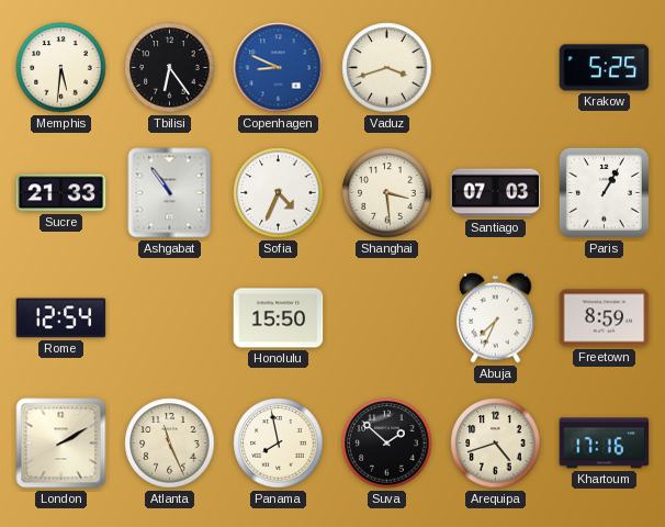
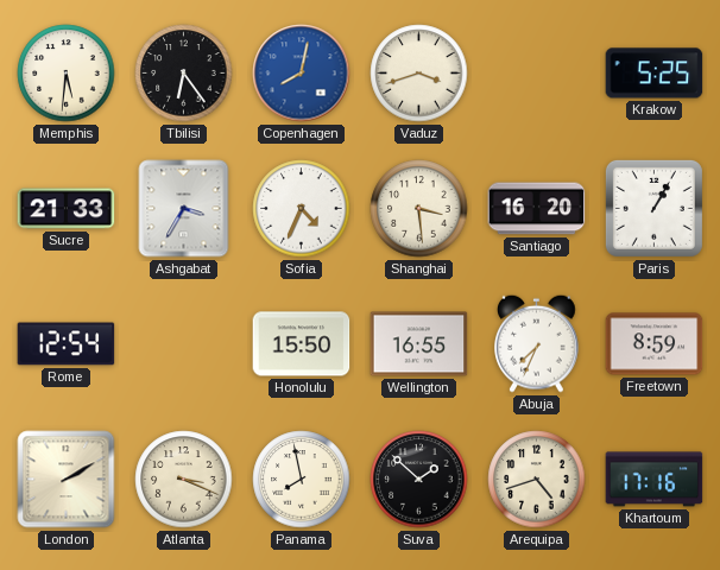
Copenhagen: 8:49 -> 8:02 (302, 74)
Ashgabat: 10:54 -> 3:35 (184, 209)
Santiago: 07:03 -> 16:20 (537, 209)
Wellington: none -> 16:55 (419, 344)
Atlanta: 11:26 -> 3:19 (184, 480)
